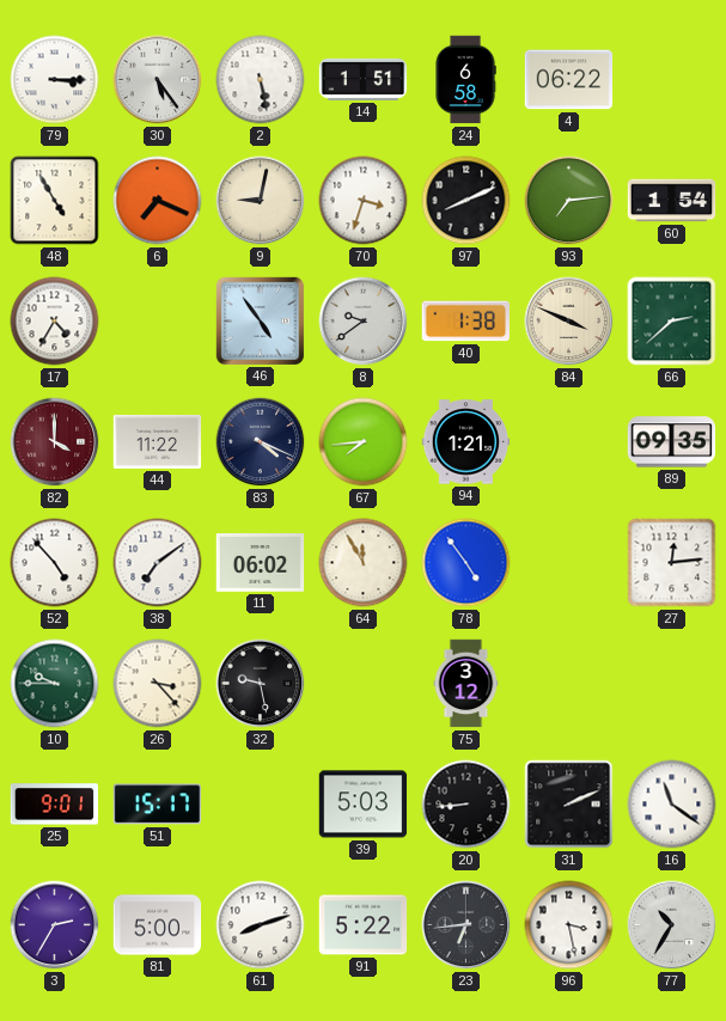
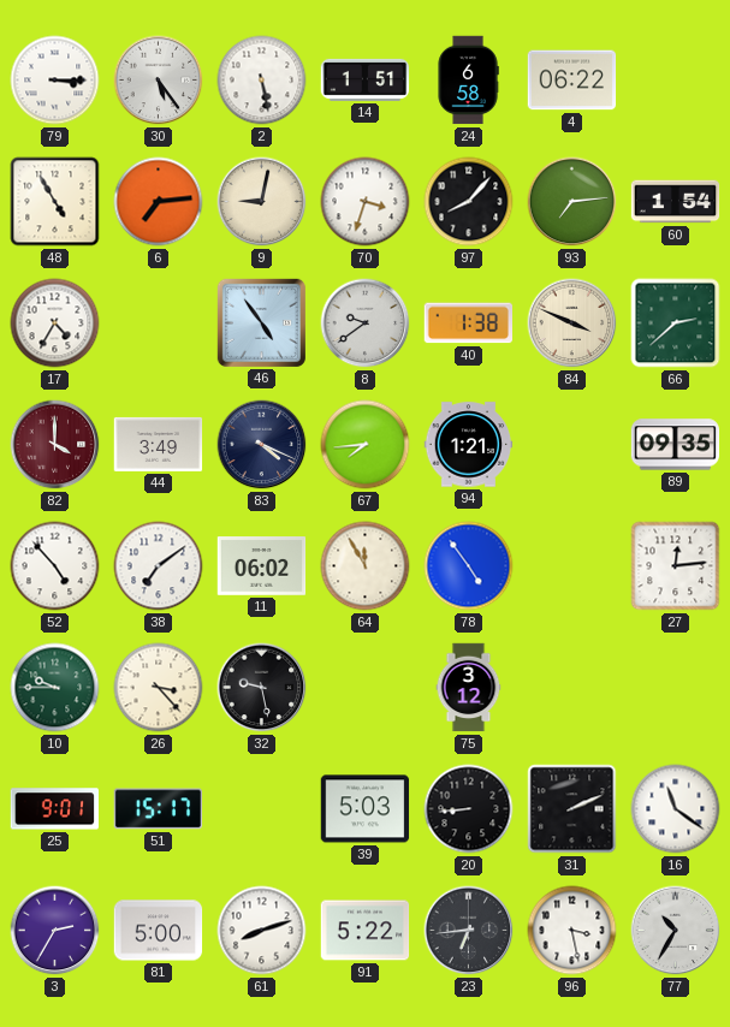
6: 7:19 -> 7:14 (159, 202)
97: 8:11 -> 8:07 (469, 202)
44: 11:22 -> 3:49 (159, 444)
